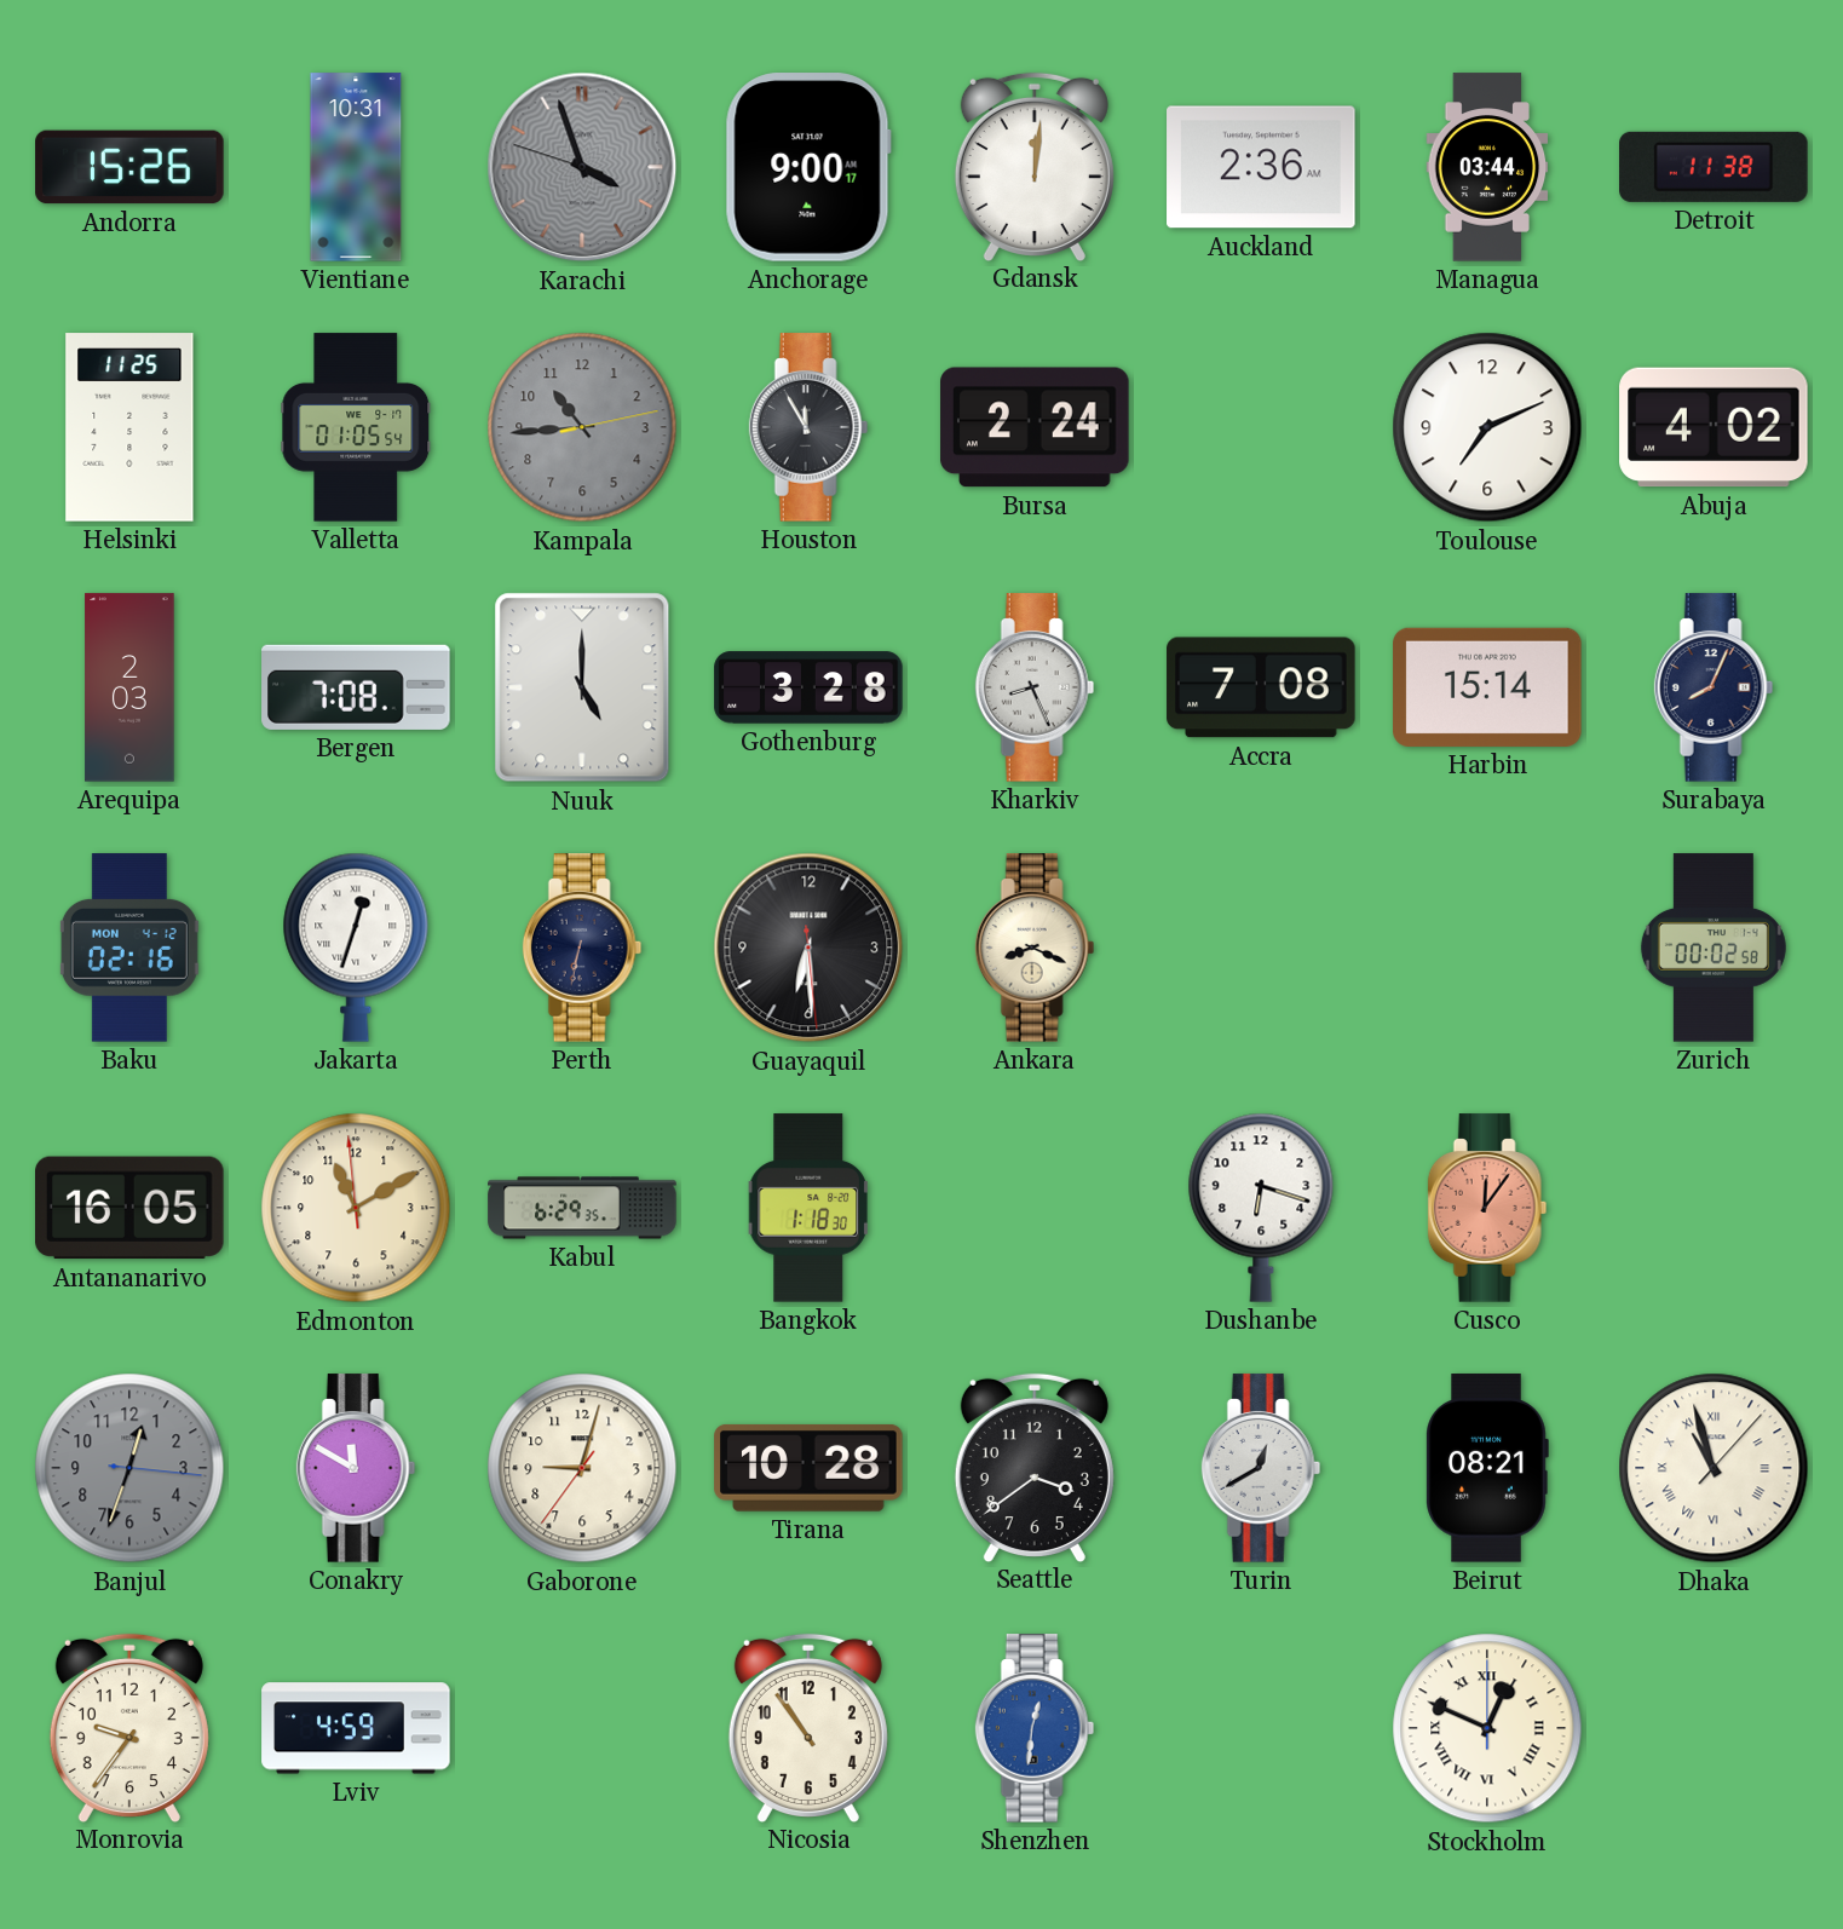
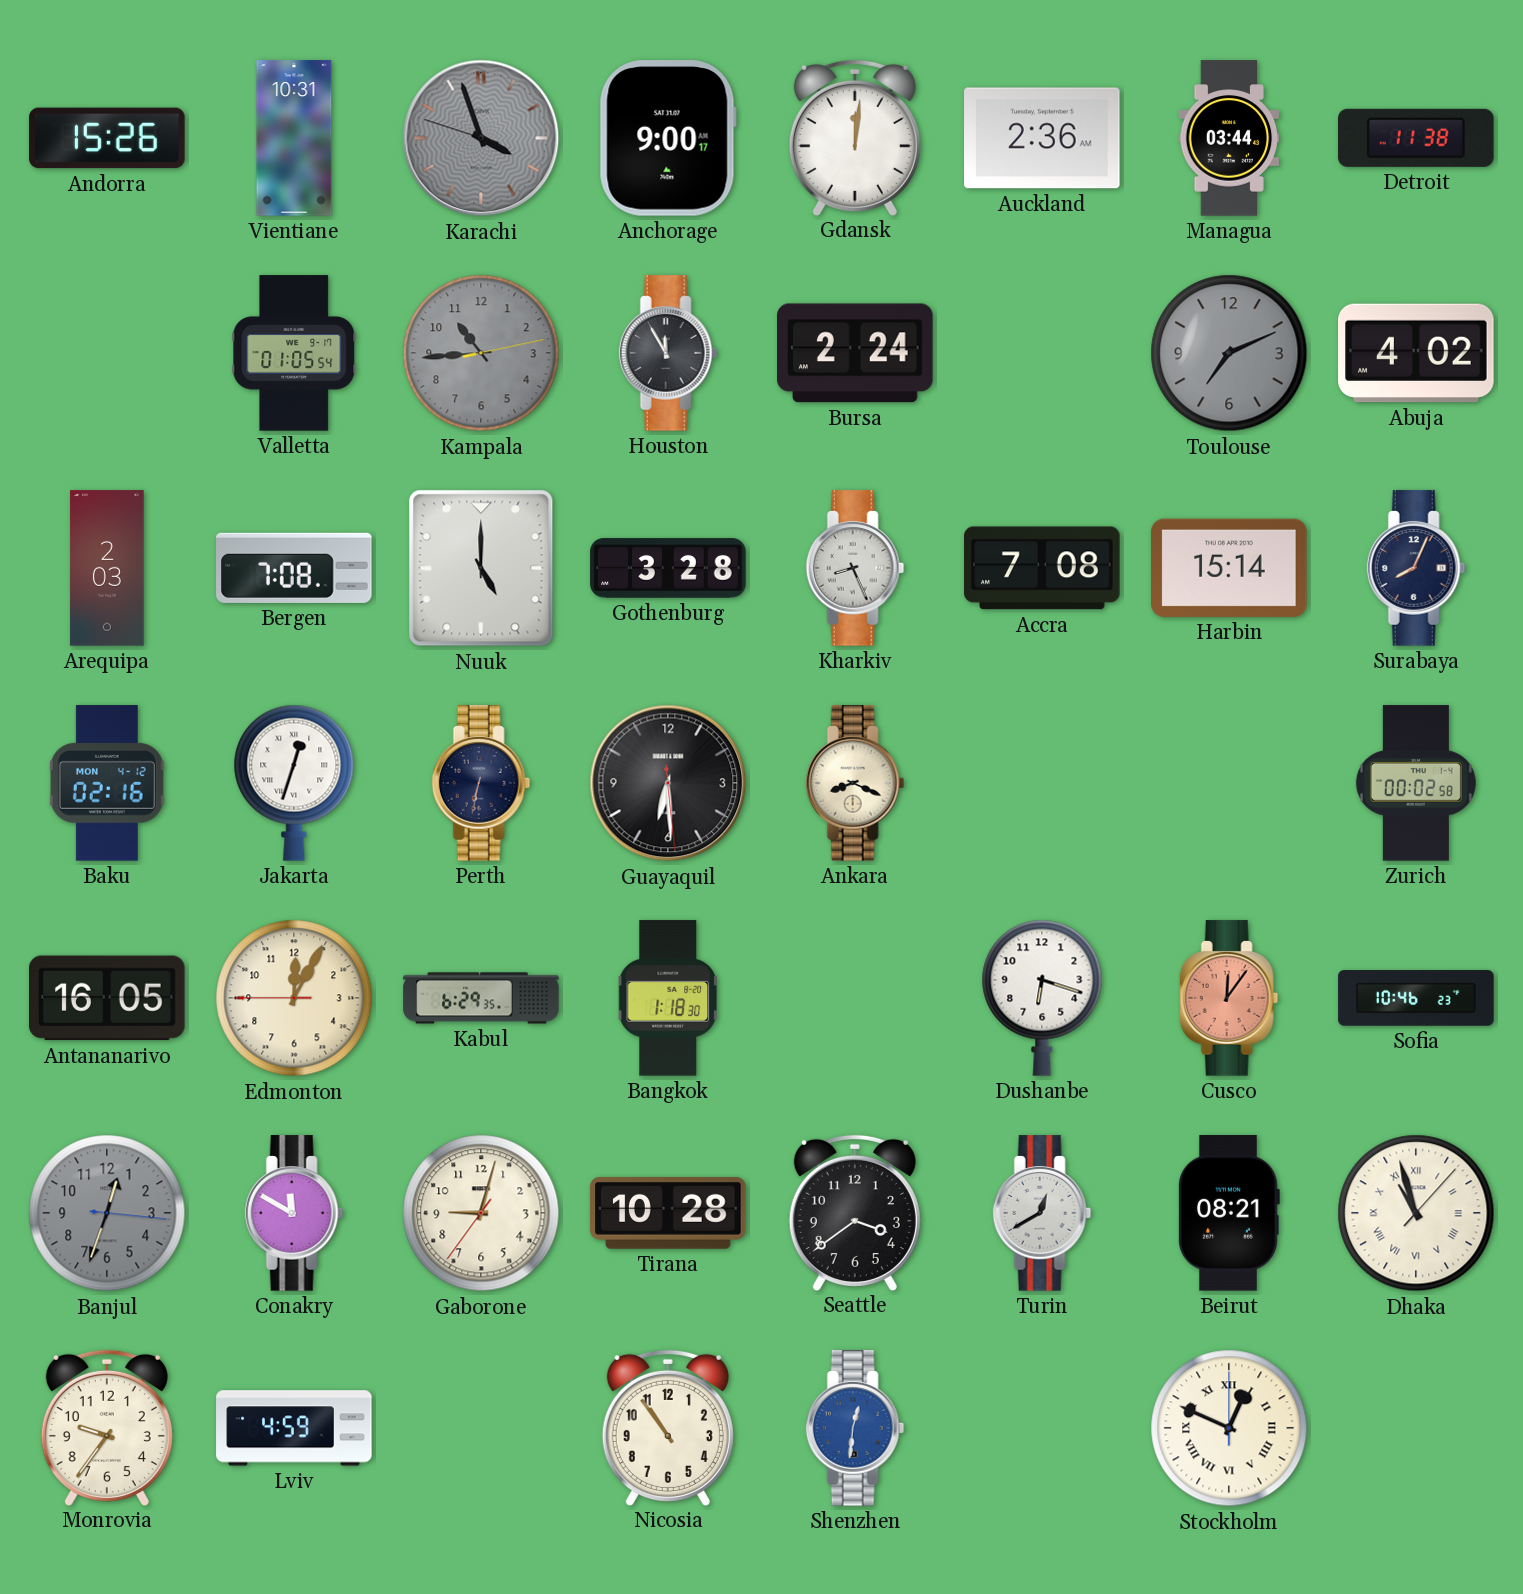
Helsinki: 11:25 -> none (129, 427)
Toulouse dial: white -> grey (1229, 353)
Edmonton: 11:09 -> 12:04 (294, 998)
Sofia: none -> 10:46 (1416, 998)
